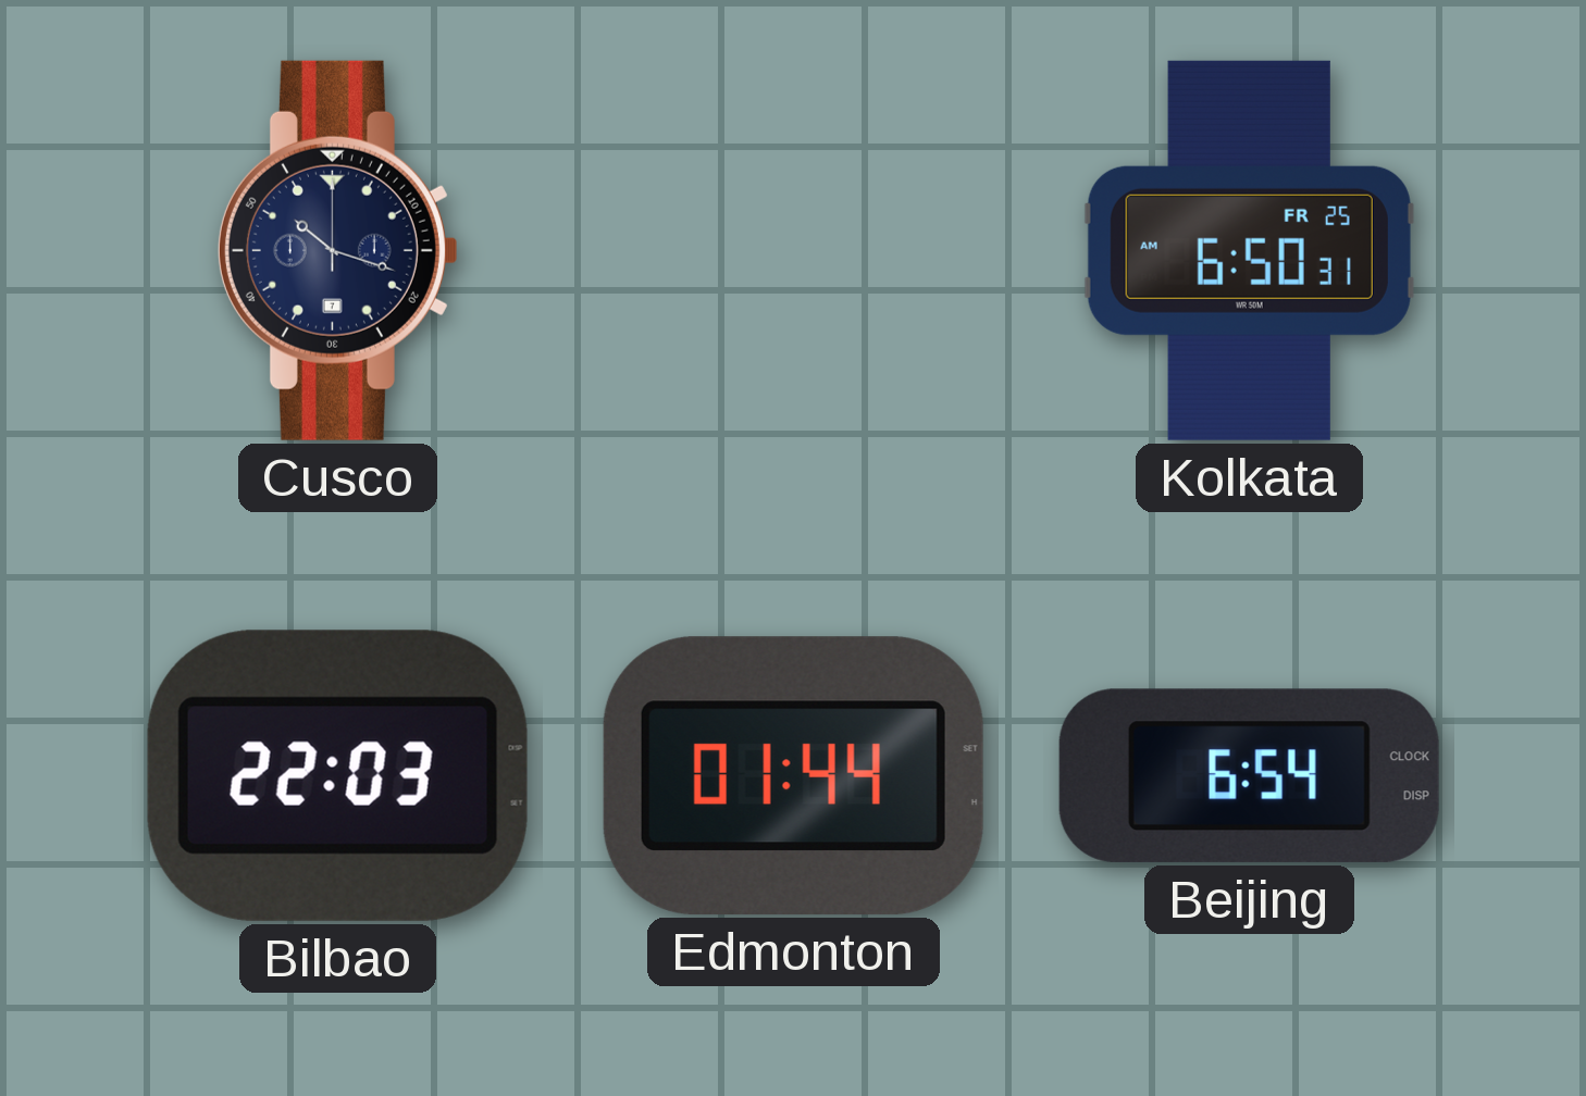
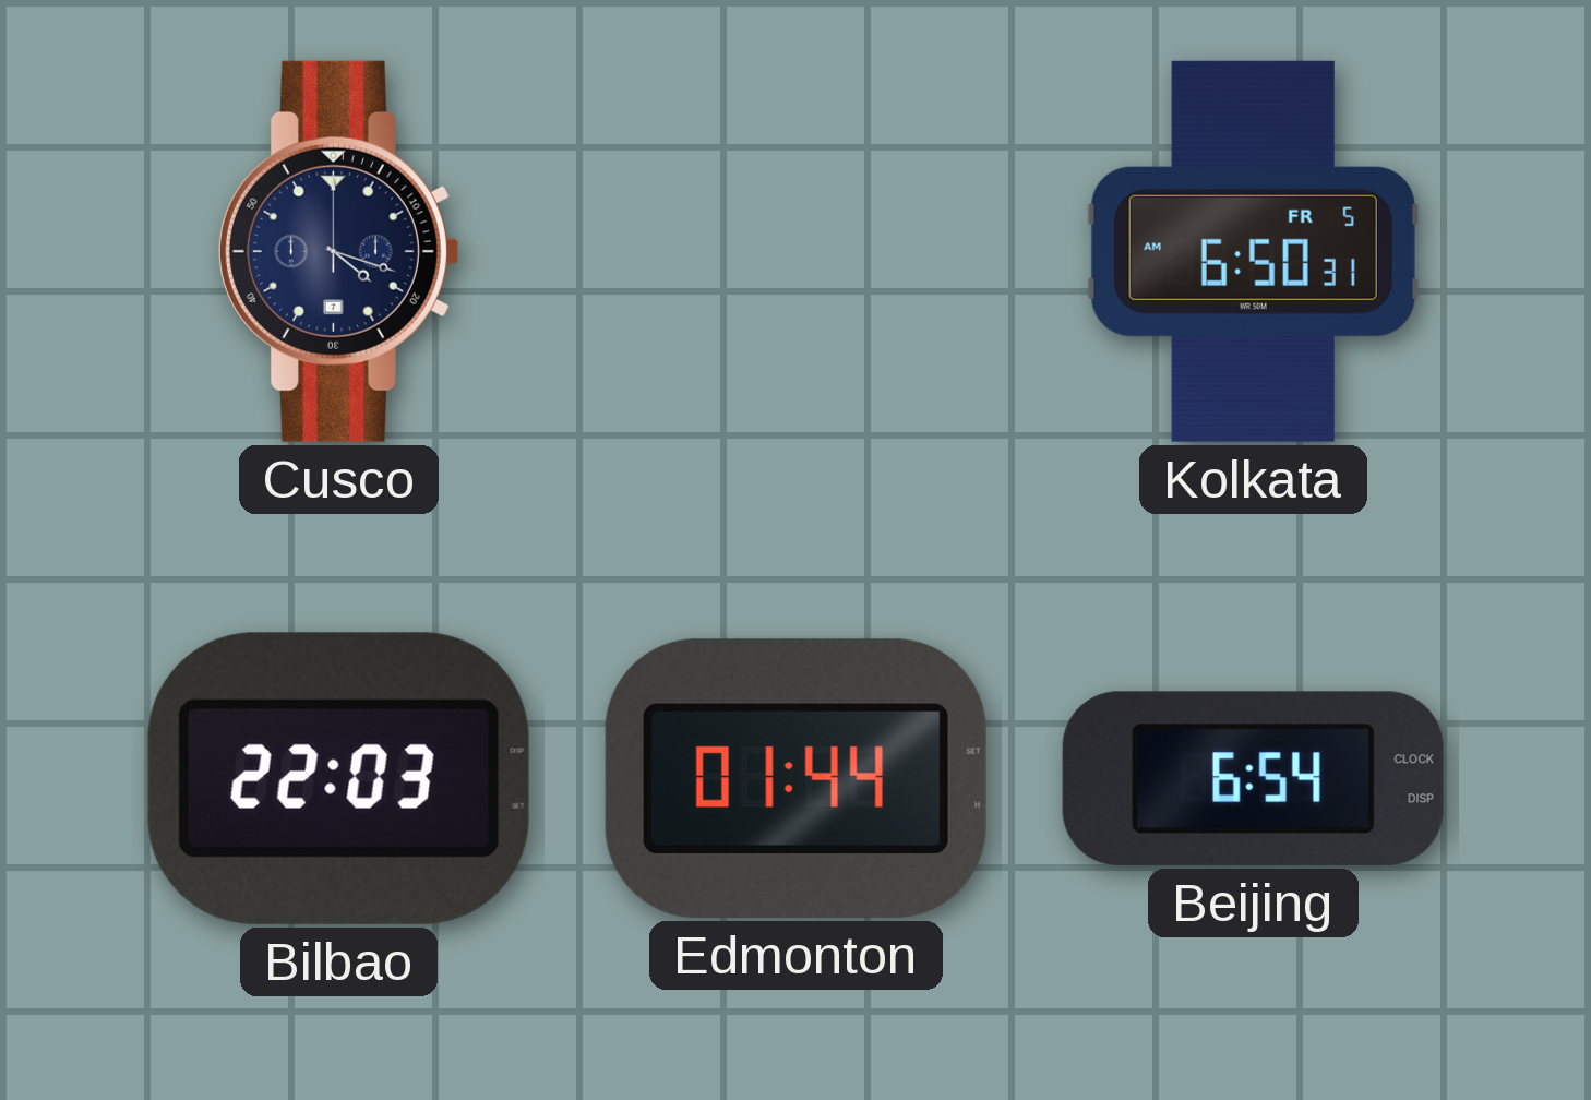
Cusco: 10:18 -> 4:18 (338, 251)
Kolkata date: FR 25 -> FR 5 (1253, 251)
